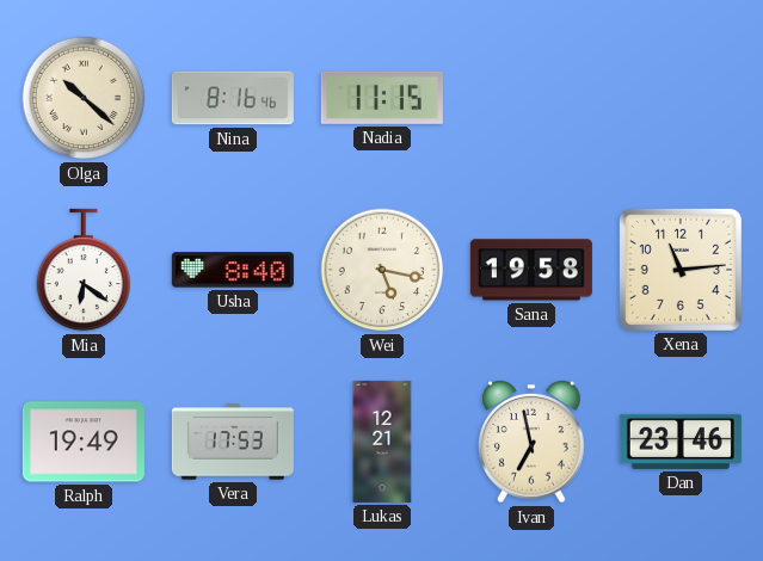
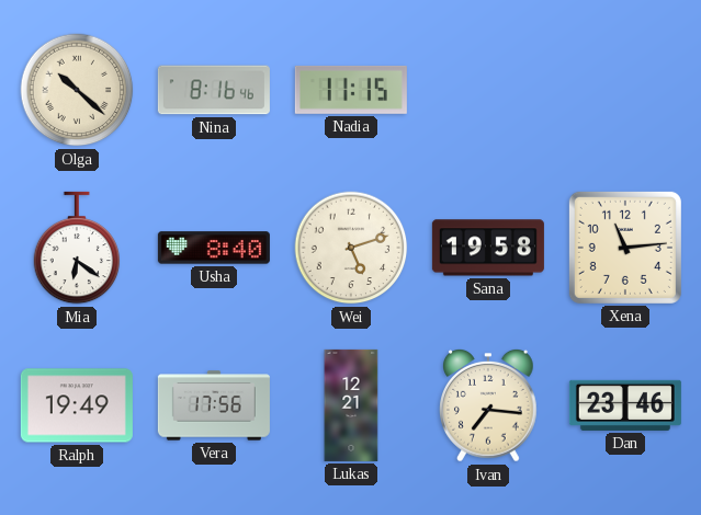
Wei: 5:17 -> 5:12 (351, 248)
Vera: 17:53 -> 17:56 (214, 405)
Ivan: 6:58 -> 7:16 (489, 405)
